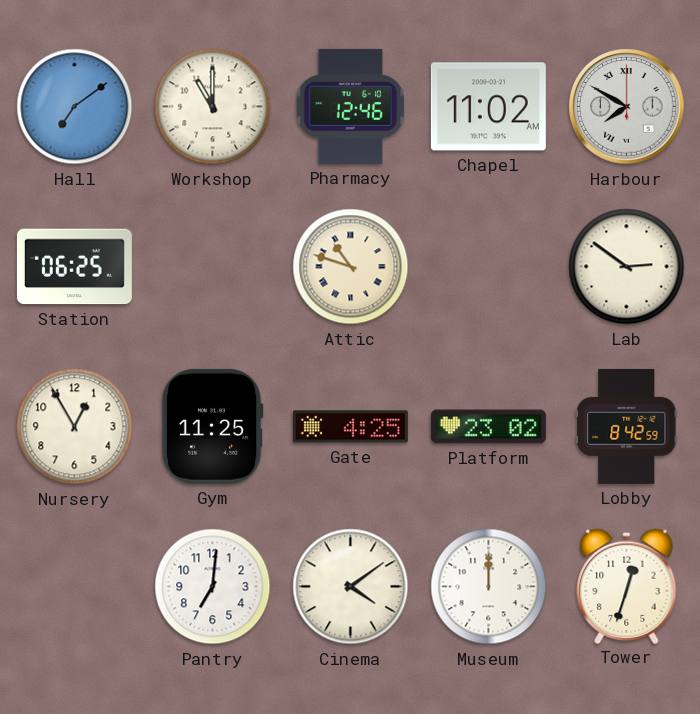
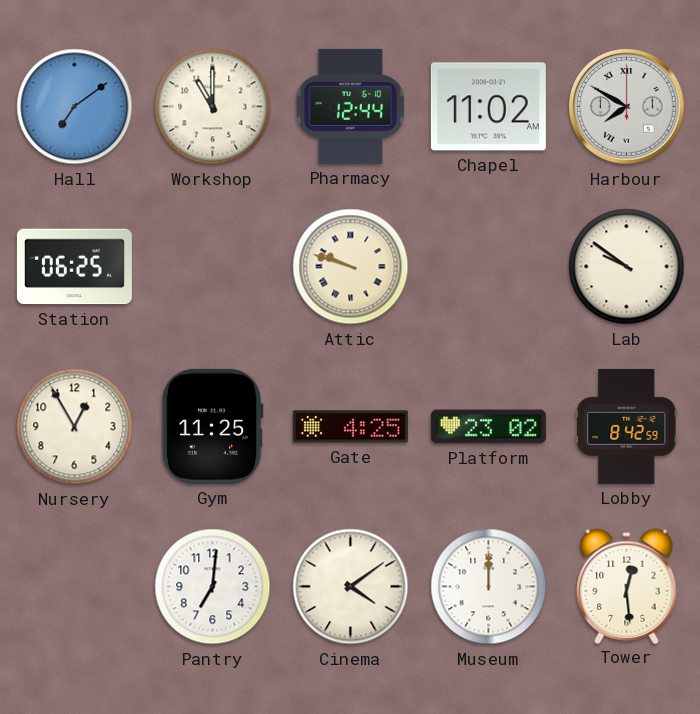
Pharmacy: 12:46 -> 12:44 (351, 106)
Attic: 10:48 -> 9:48 (351, 267)
Lab: 2:51 -> 9:51 (627, 267)
Tower: 12:33 -> 12:29 (627, 586)
